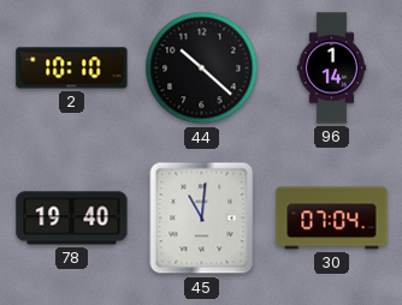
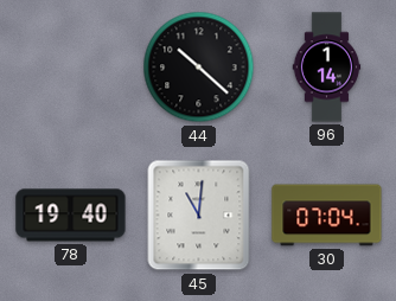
2: 10:10 -> none (72, 68)
